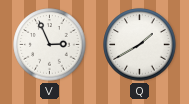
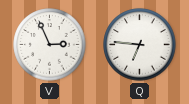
Q: 1:40 -> 6:46 (140, 45)
